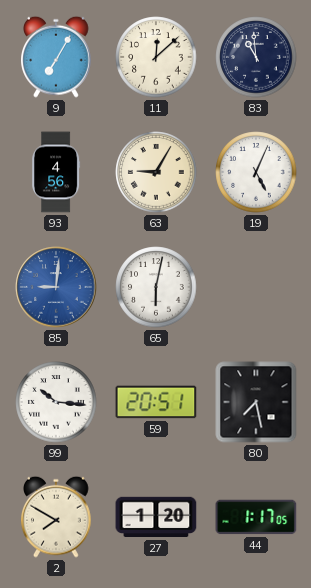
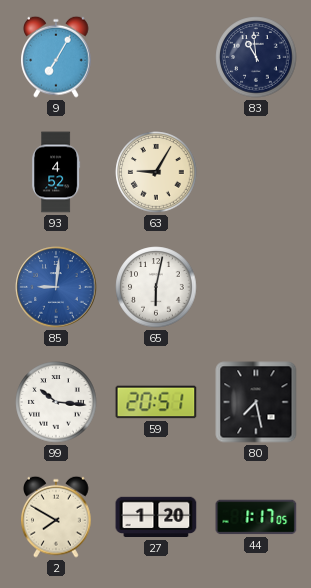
11: 12:08 -> none (156, 57)
93: 4:56 -> 4:52 (56, 172)
19: 5:04 -> none (256, 172)
